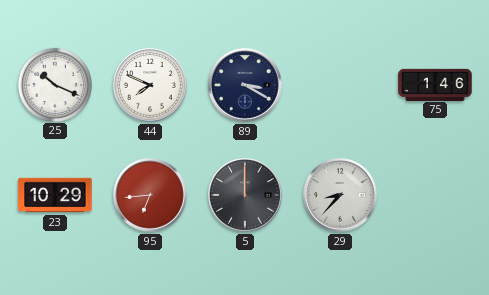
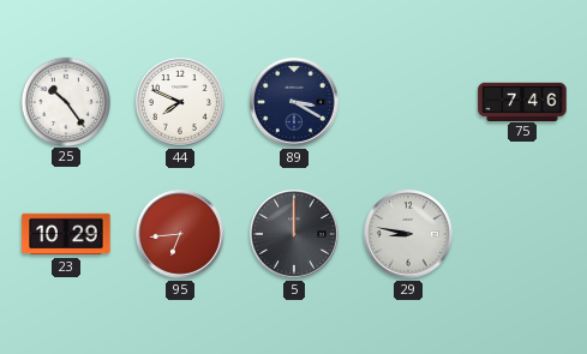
25: 10:19 -> 10:24 (65, 101)
75: 1:46 -> 7:46 (522, 101)
29: 8:37 -> 8:47 (409, 235)
